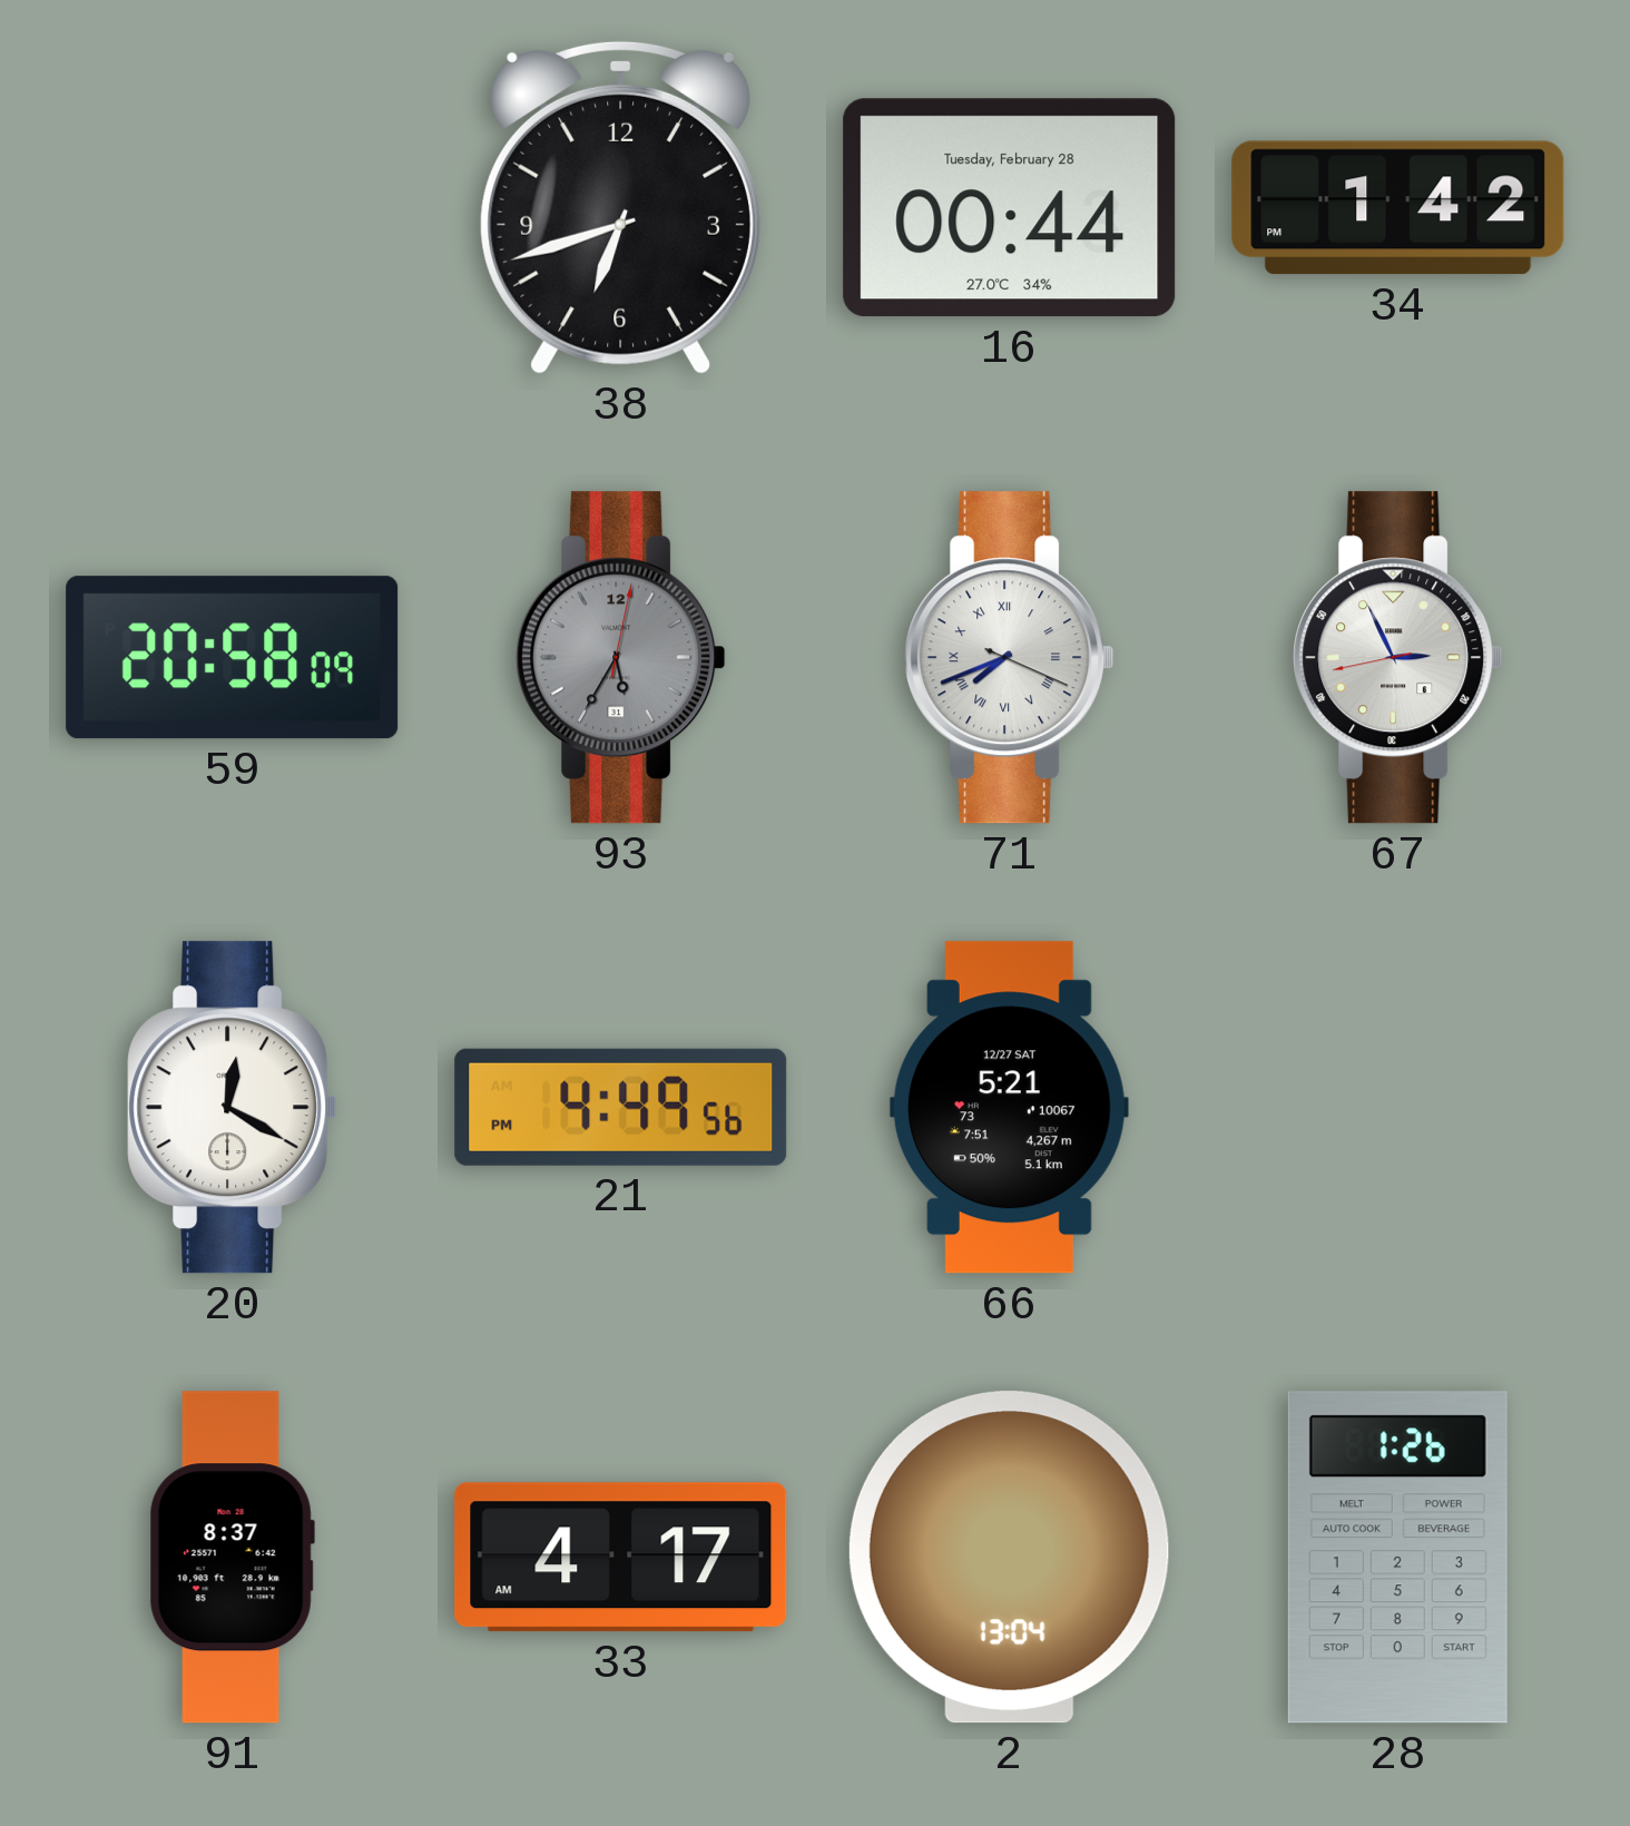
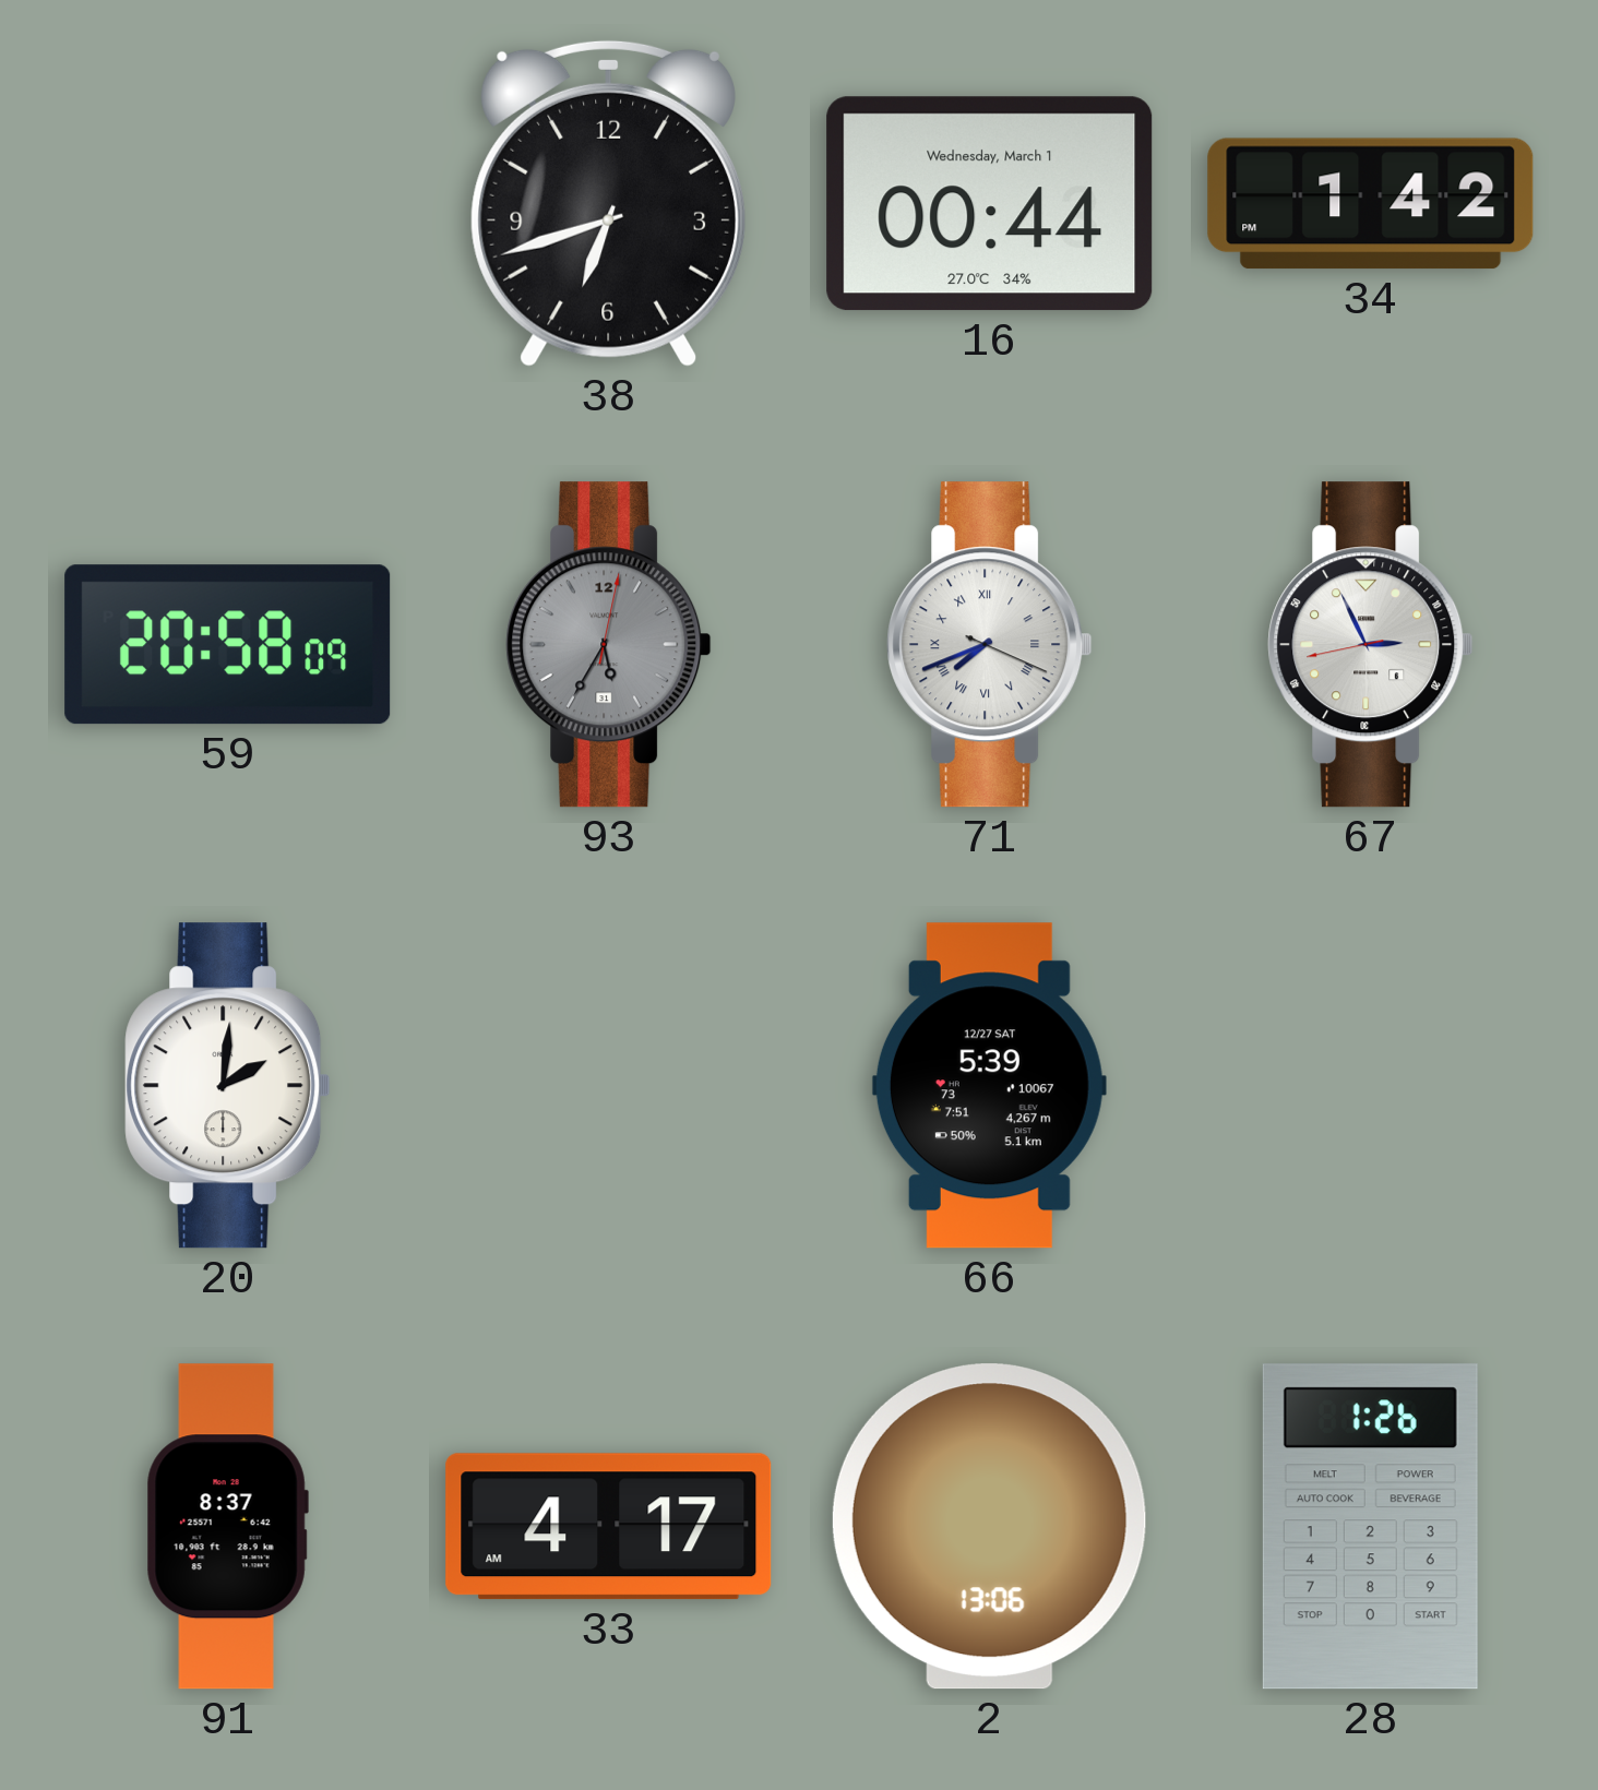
16 date: Tuesday, February 28 -> Wednesday, March 1 (990, 204)
20: 12:20 -> 2:01 (228, 1086)
21: 4:49 -> none (621, 1107)
66: 5:21 -> 5:39 (989, 1086)
2: 13:04 -> 13:06 (989, 1527)
